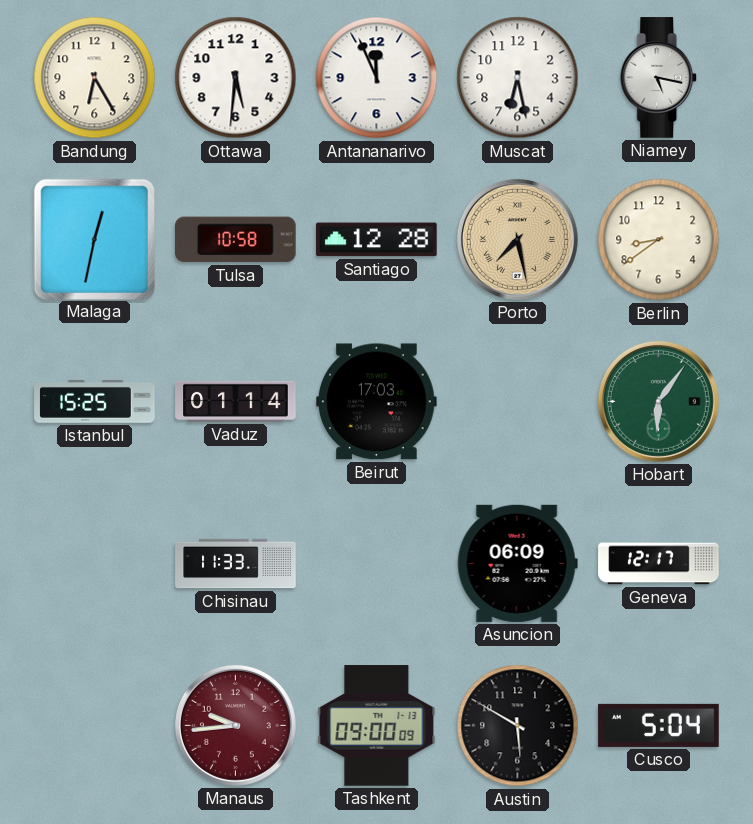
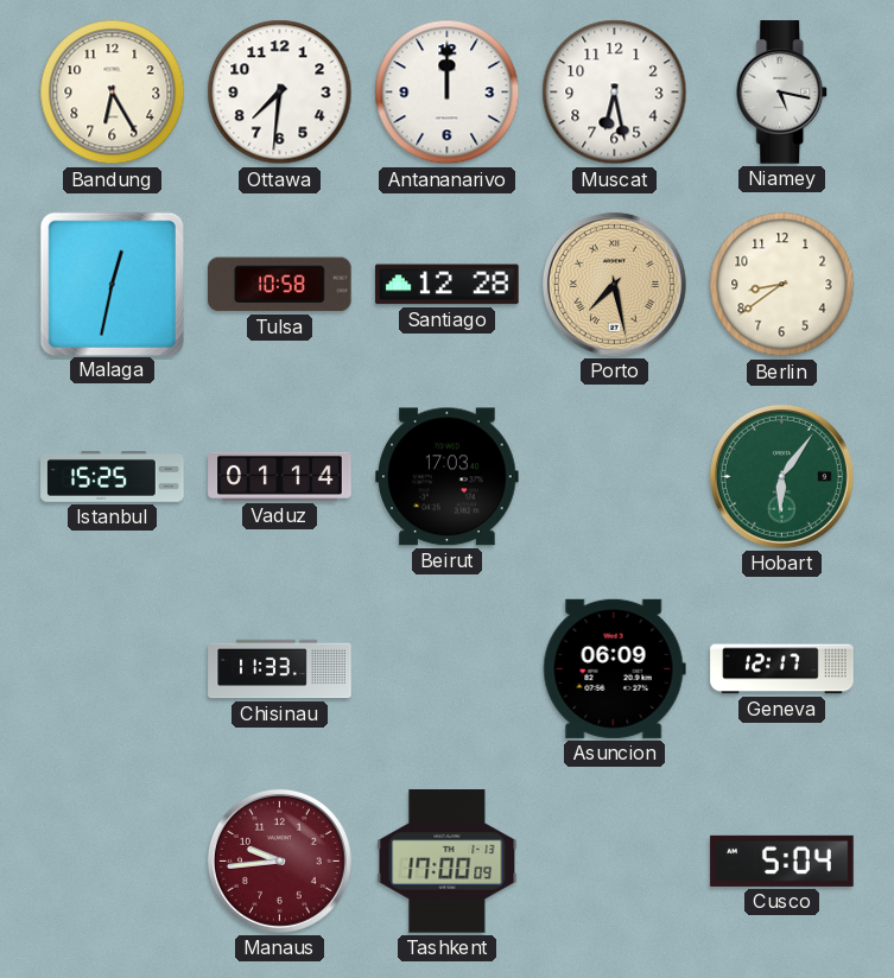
Ottawa: 5:31 -> 7:31 (280, 93)
Antananarivo: 11:56 -> 12:00 (448, 93)
Tashkent: 09:00 -> 17:00 (448, 862)
Austin: 5:50 -> none (518, 726)
